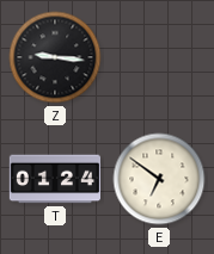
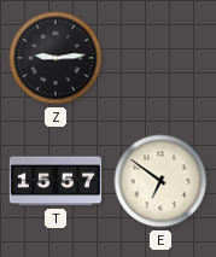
Z: 9:16 -> 9:14 (56, 58)
T: 01:24 -> 15:57 (54, 181)
